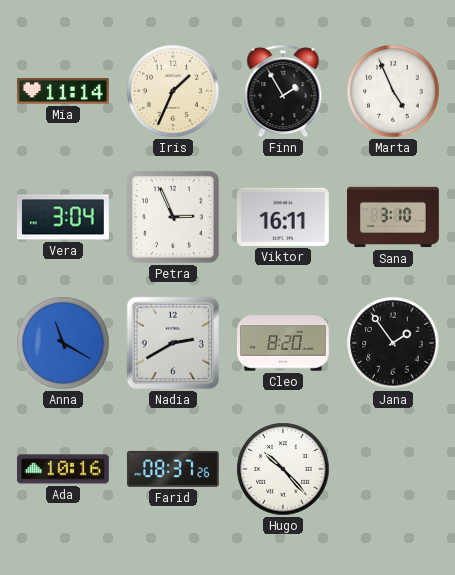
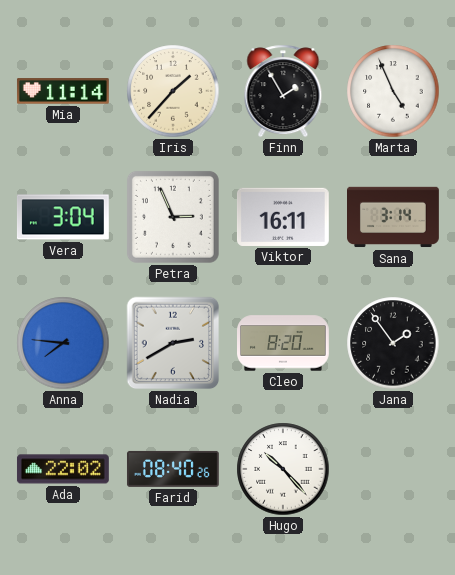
Iris: 1:34 -> 1:37 (173, 91)
Sana: 3:10 -> 3:14 (394, 217)
Anna: 11:20 -> 7:46 (63, 343)
Ada: 10:16 -> 22:02 (63, 469)
Farid: 08:37 -> 08:40 (173, 469)
